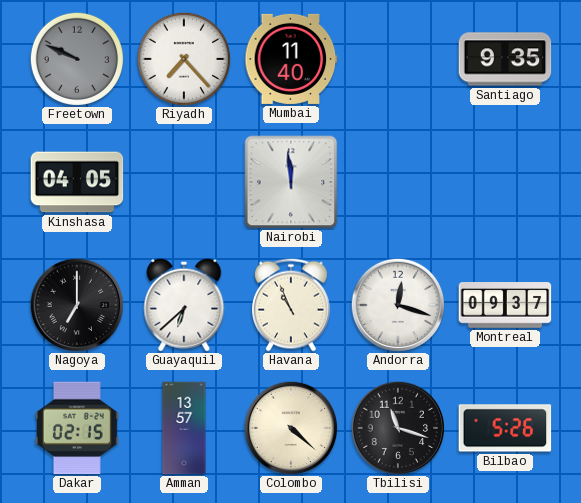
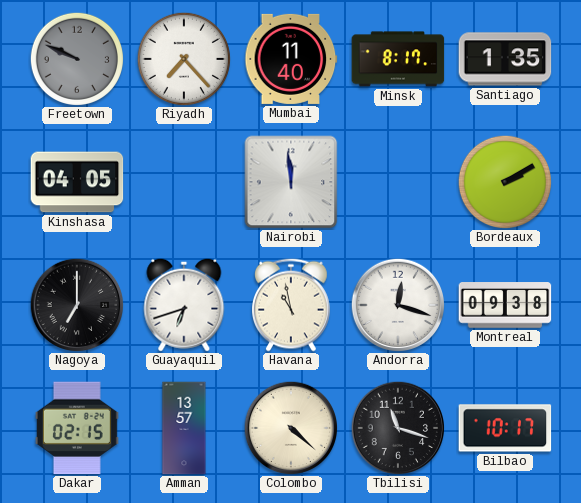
Minsk: none -> 8:17 (398, 59)
Santiago: 9:35 -> 1:35 (505, 59)
Bordeaux: none -> 2:10 (505, 182)
Guayaquil: 6:38 -> 6:42 (184, 305)
Havana: 10:56 -> 10:58 (292, 305)
Montreal: 09:37 -> 09:38 (505, 305)
Bilbao: 5:26 -> 10:17 (505, 428)
